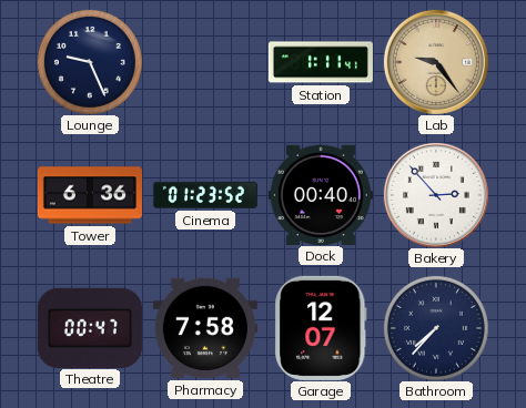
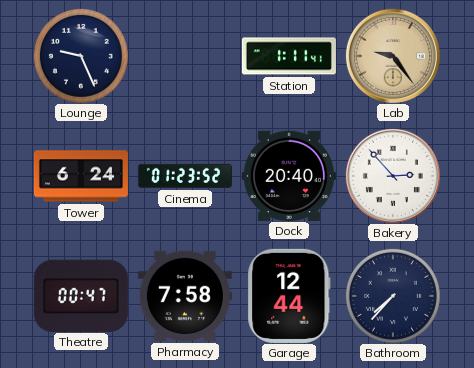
Tower: 6:36 -> 6:24 (81, 176)
Dock: 00:40 -> 20:40 (289, 175)
Garage: 12:07 -> 12:44 (289, 296)
